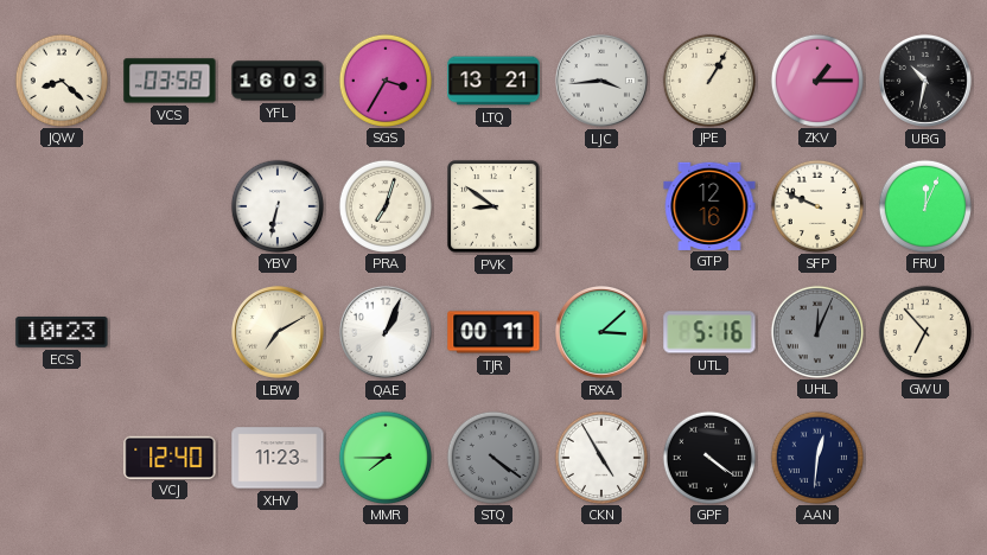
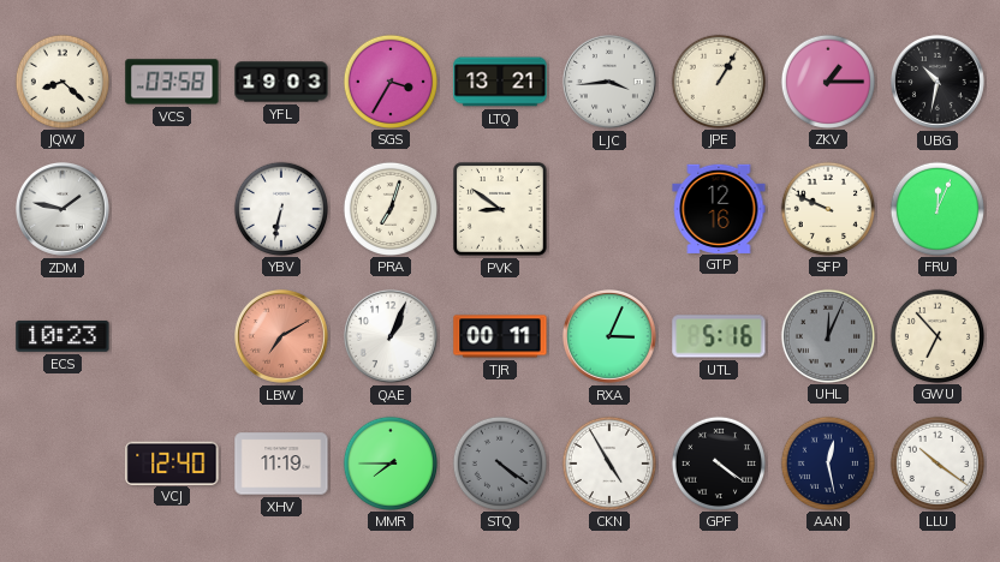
YFL: 16:03 -> 19:03 (281, 82)
ZDM: none -> 1:47 (62, 209)
LBW dial: cream -> salmon (281, 336)
RXA: 3:08 -> 3:04 (609, 336)
XHV: 11:23 -> 11:19 (281, 464)
AAN: 12:31 -> 12:28 (827, 462)
LLU: none -> 10:21 (936, 462)
